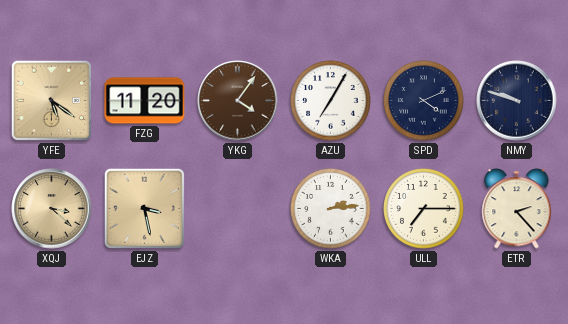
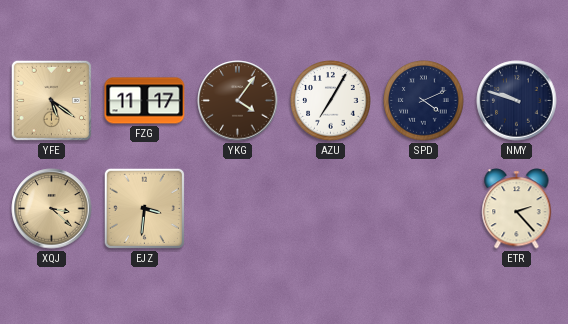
FZG: 11:20 -> 11:17 (145, 101)
EJZ: 3:28 -> 3:31 (144, 208)
WKA: 2:14 -> none (331, 209)
ULL: 7:15 -> none (424, 209)
